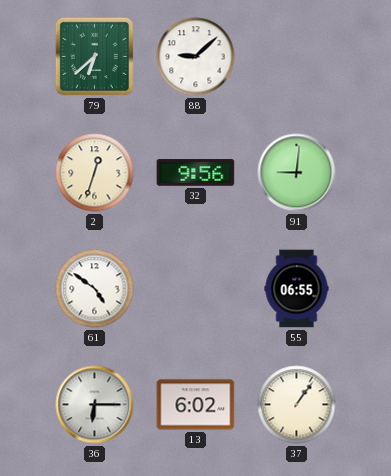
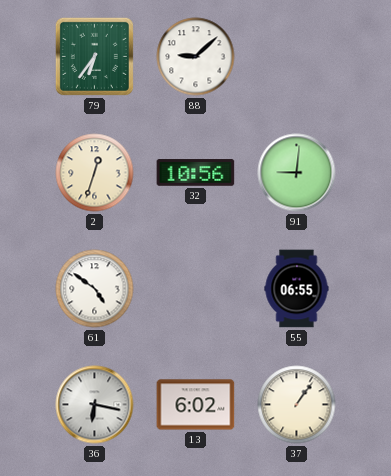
79: 6:38 -> 6:36 (94, 56)
32: 9:56 -> 10:56 (196, 173)
36: 6:15 -> 6:17 (95, 405)
